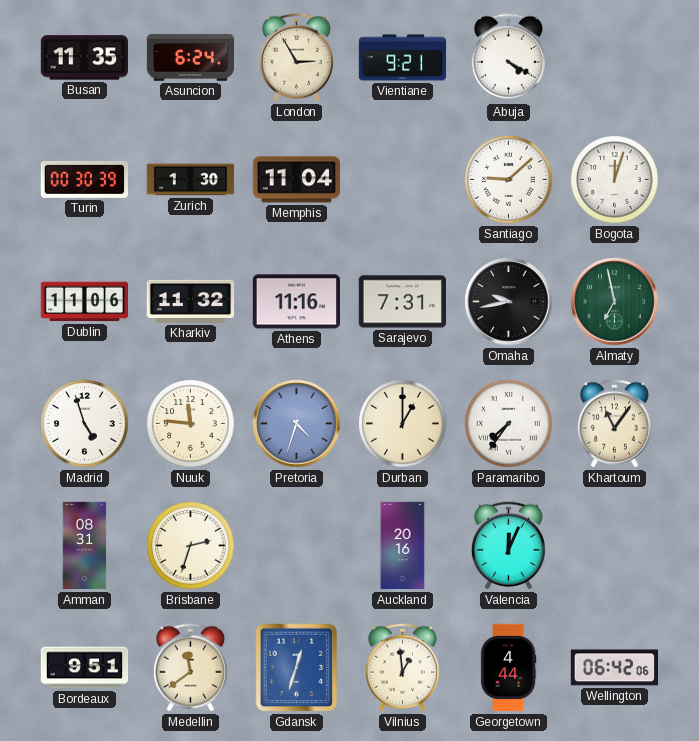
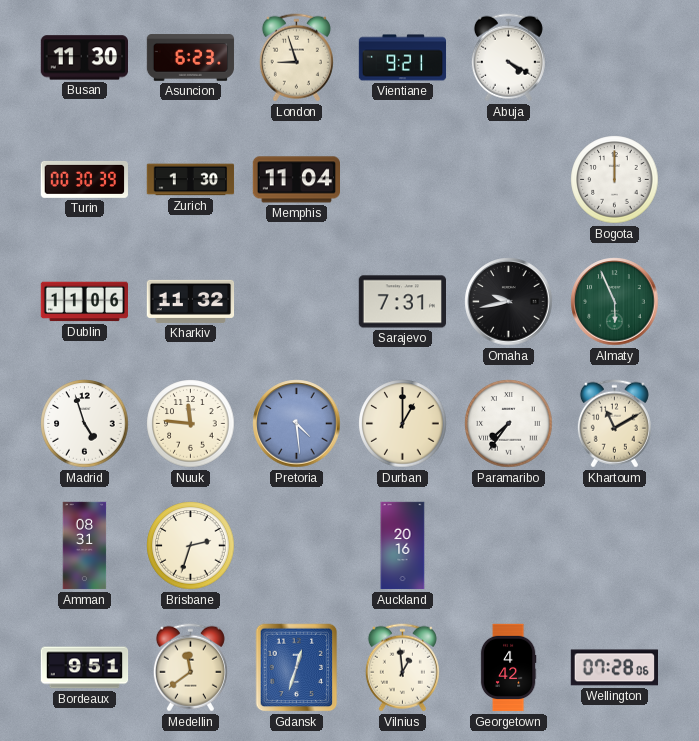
Busan: 11:35 -> 11:30 (84, 58)
Asuncion: 6:24 -> 6:23 (191, 58)
London: 2:55 -> 8:57 (296, 58)
Santiago: 9:08 -> none (509, 180)
Bogota: 12:03 -> 12:00 (615, 180)
Athens: 11:16 -> none (297, 302)
Almaty: 6:58 -> 5:56 (615, 302)
Pretoria: 4:33 -> 4:29 (297, 424)
Khartoum: 11:06 -> 11:10 (614, 424)
Valencia: 12:04 -> none (508, 546)
Georgetown: 4:44 -> 4:42 (508, 668)
Wellington: 06:42 -> 07:28 (614, 668)
